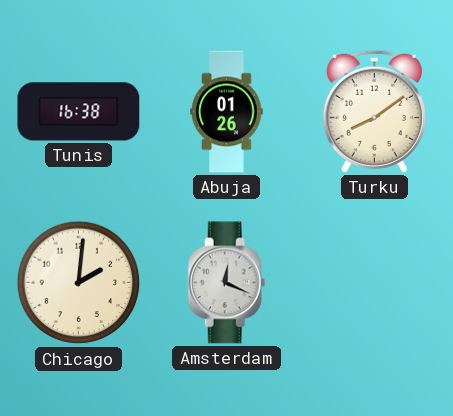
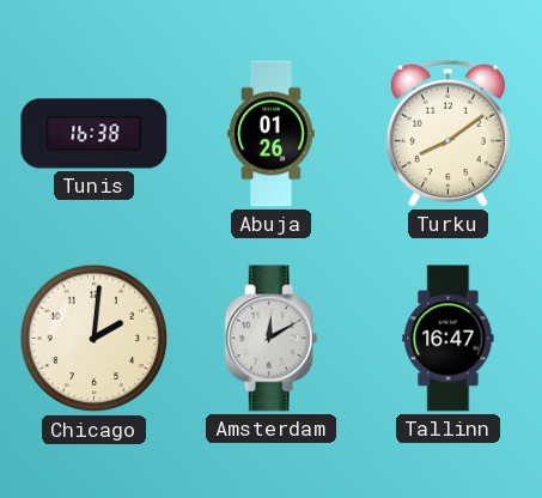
Amsterdam: 12:19 -> 12:10 (272, 339)
Tallinn: none -> 16:47 (449, 339)
